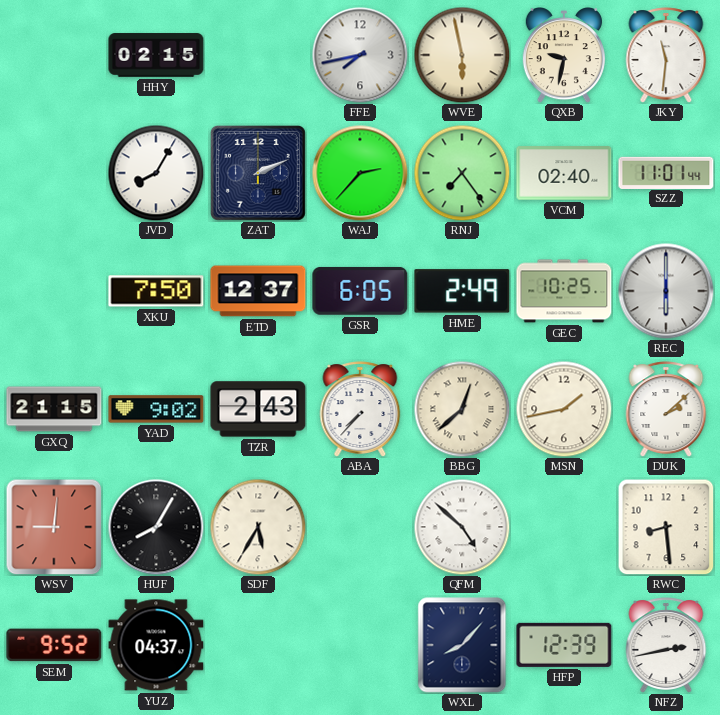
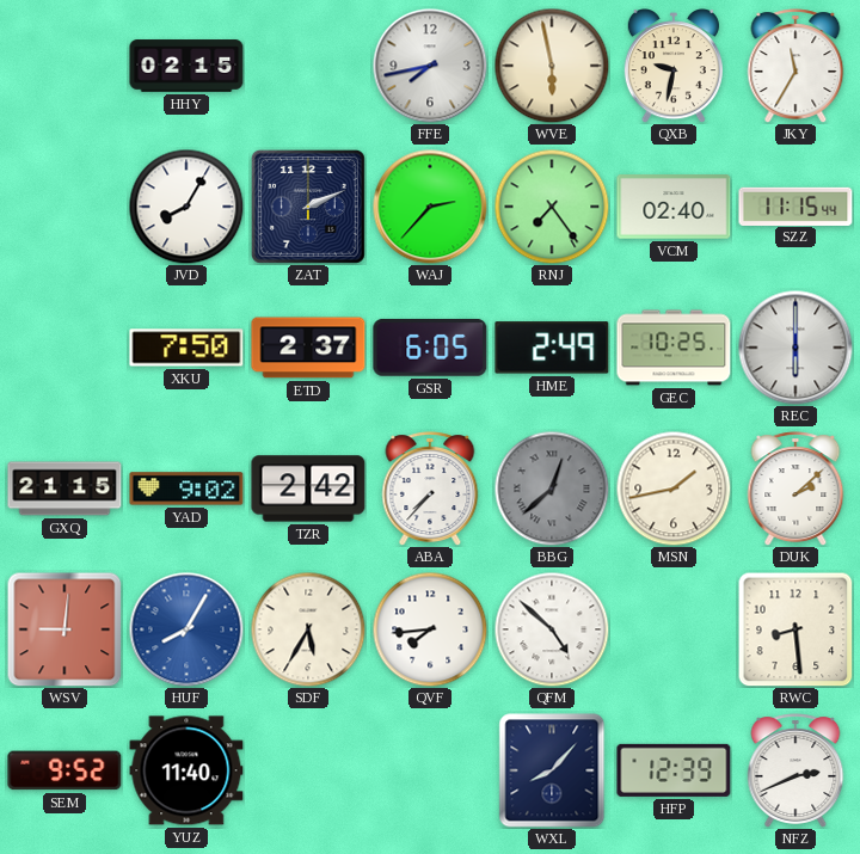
JKY: 11:31 -> 11:35 (795, 66)
SZZ: 11:01 -> 11:15 (795, 205)
ETD: 12:37 -> 2:37 (308, 348)
TZR: 2:43 -> 2:42 (308, 489)
BBG dial: cream -> grey (552, 489)
HUF dial: black -> blue (186, 629)
QVF: none -> 7:44 (430, 629)
YUZ: 04:37 -> 11:40 (186, 770)
NFZ: 2:43 -> 2:41 (795, 770)
